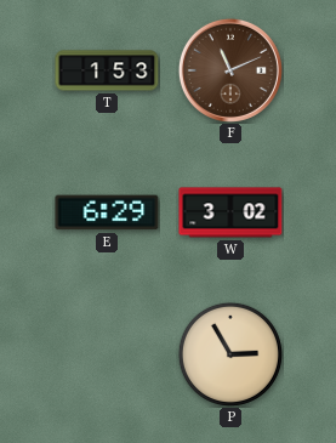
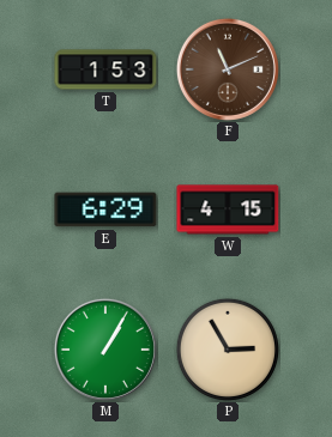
W: 3:02 -> 4:15 (228, 210)
M: none -> 1:05 (105, 350)
